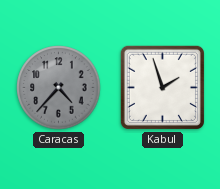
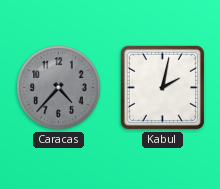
Kabul: 1:57 -> 2:02 (162, 87)
